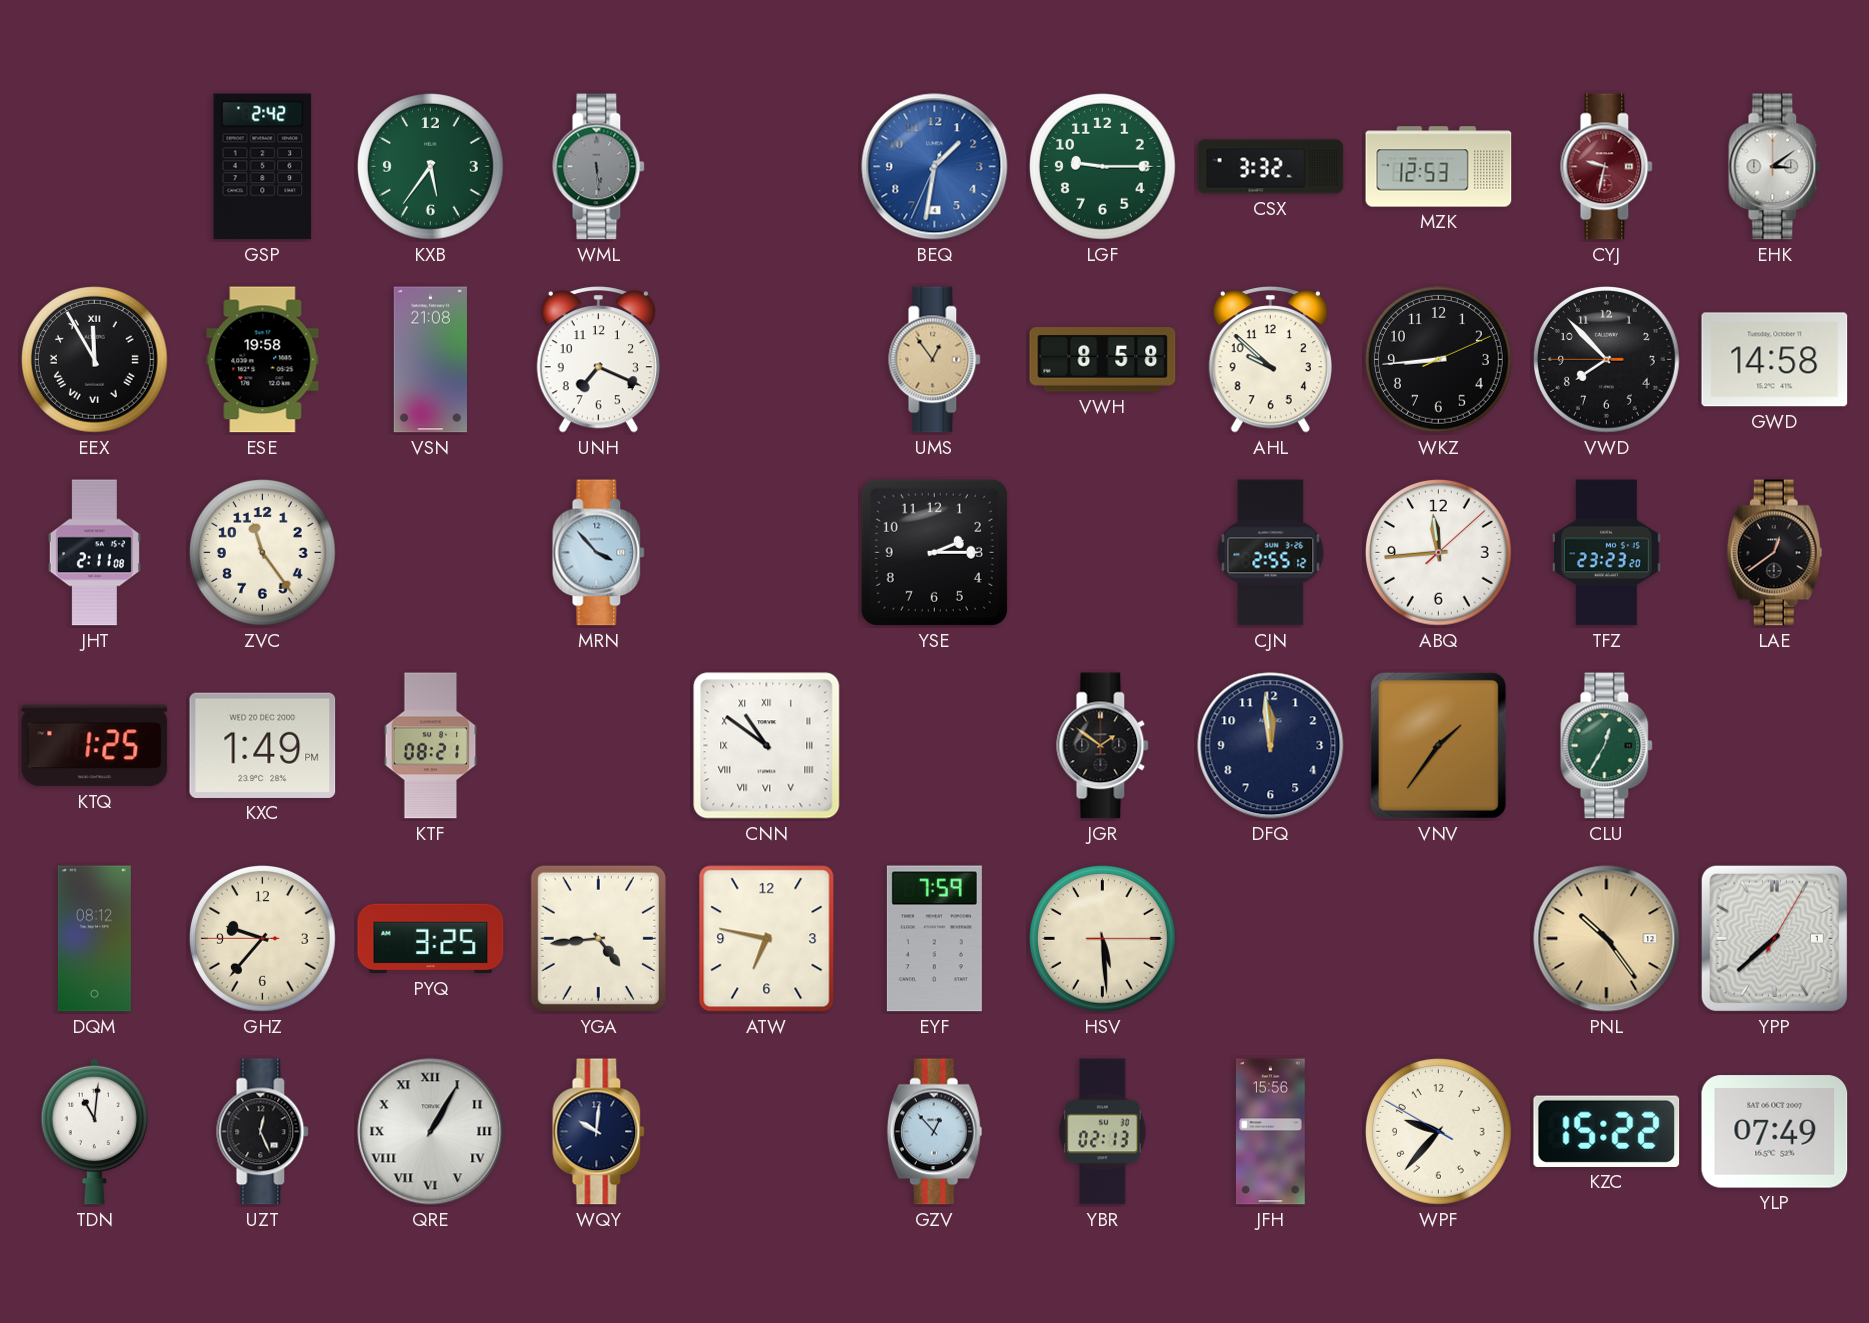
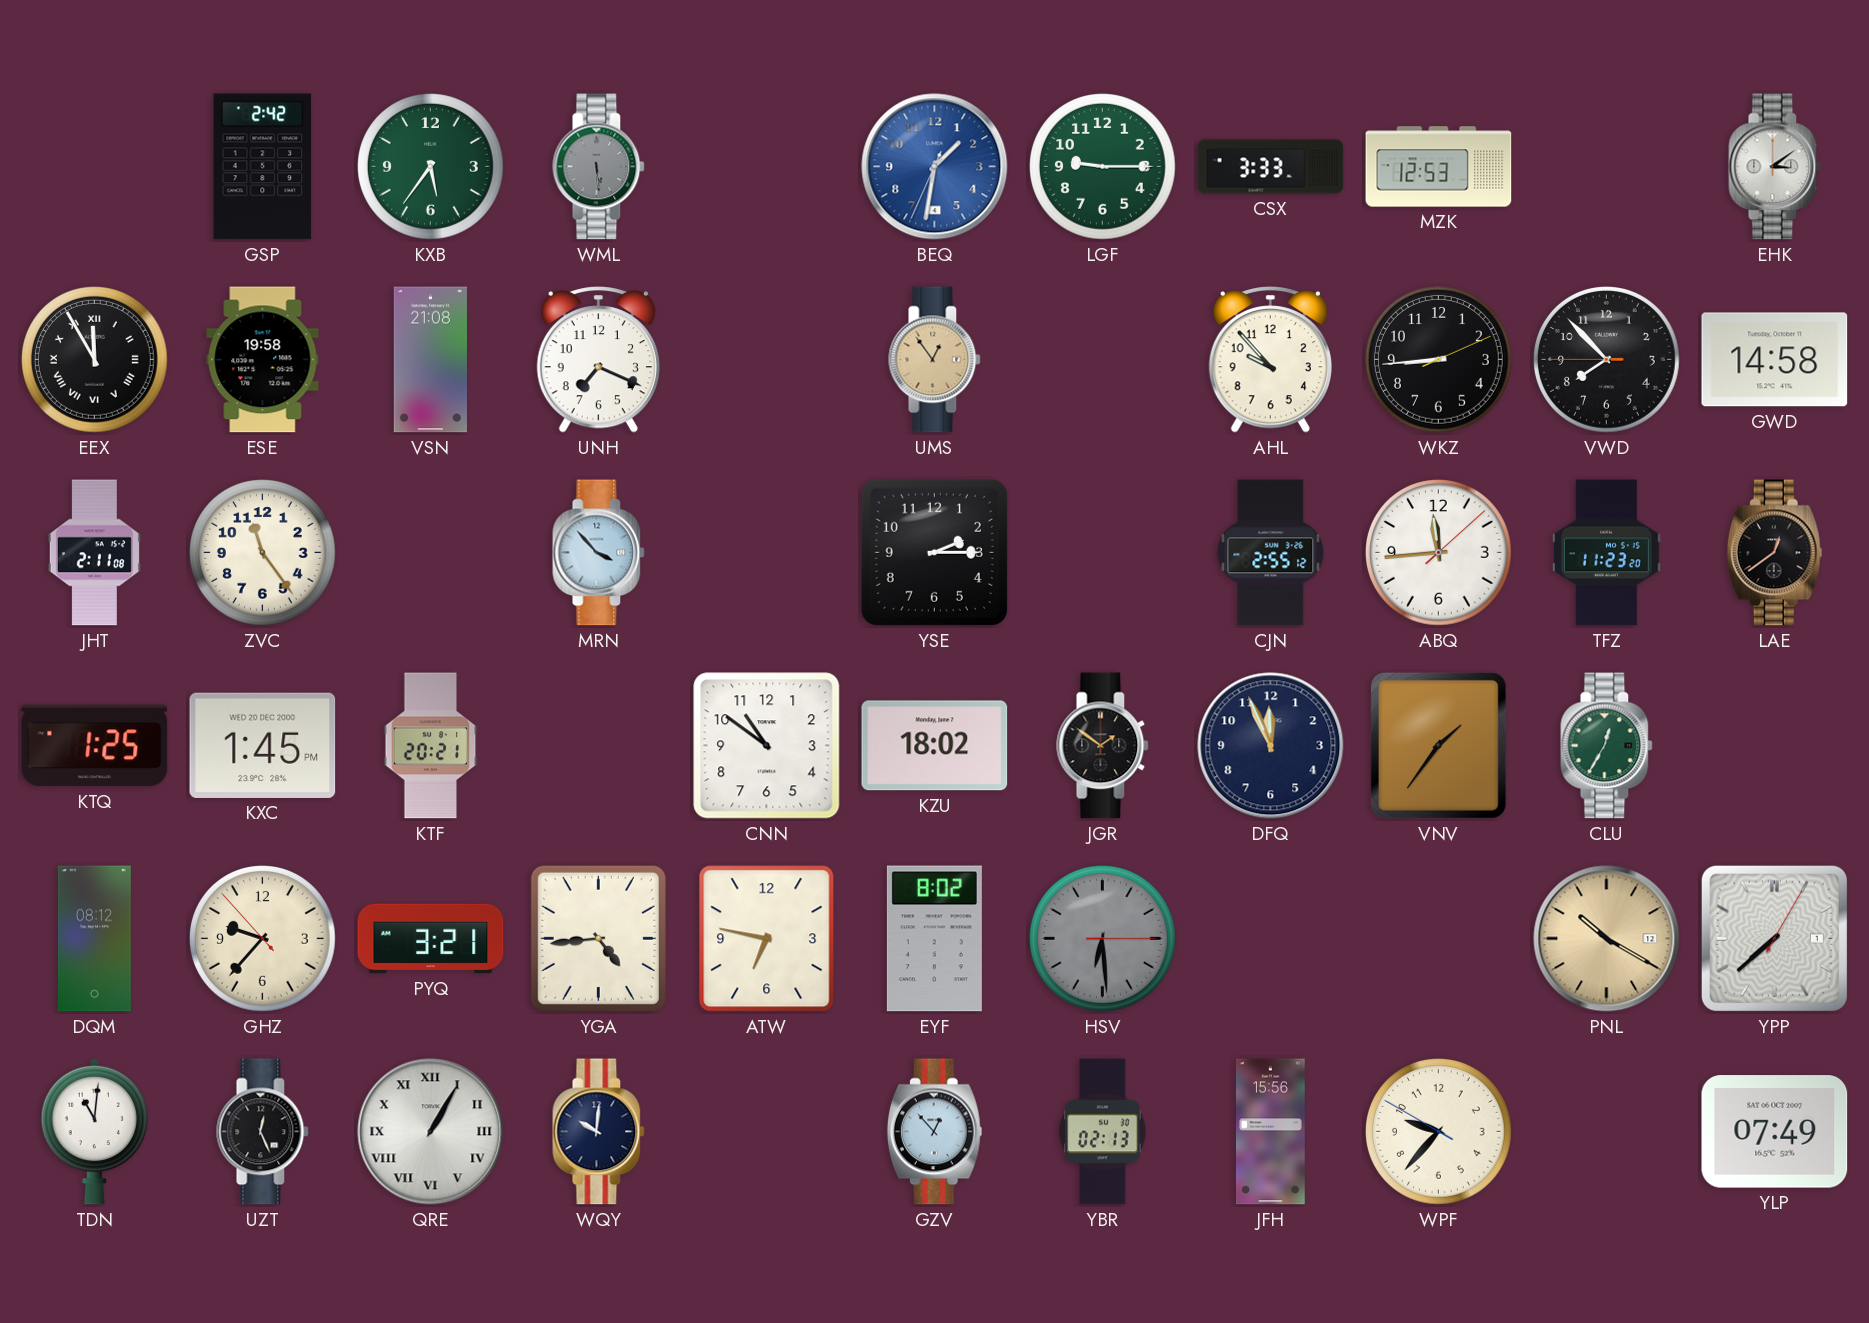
CSX: 3:32 -> 3:33 (1271, 167)
CYJ: 9:32 -> none (1607, 167)
VWH: 8:58 -> none (1103, 360)
AHL: 9:52 -> 9:53 (1270, 360)
TFZ: 23:23 -> 11:23 (1607, 553)
KXC: 1:49 -> 1:45 (263, 745)
KTF: 08:21 -> 20:21 (431, 746)
CNN numerals: Roman -> Arabic (767, 746)
KZU: none -> 18:02 (935, 746)
DFQ: 11:59 -> 11:56 (1271, 746)
GHZ: 9:36:45 -> 9:36:53 (263, 939)
PYQ: 3:25 -> 3:21 (431, 939)
EYF: 7:59 -> 8:02 (934, 939)
HSV: 5:29 -> 6:29 (1103, 939)
HSV dial: cream -> grey (1103, 939)
PNL: 10:24 -> 10:20 (1607, 939)
KZC: 15:22 -> none (1607, 1131)
